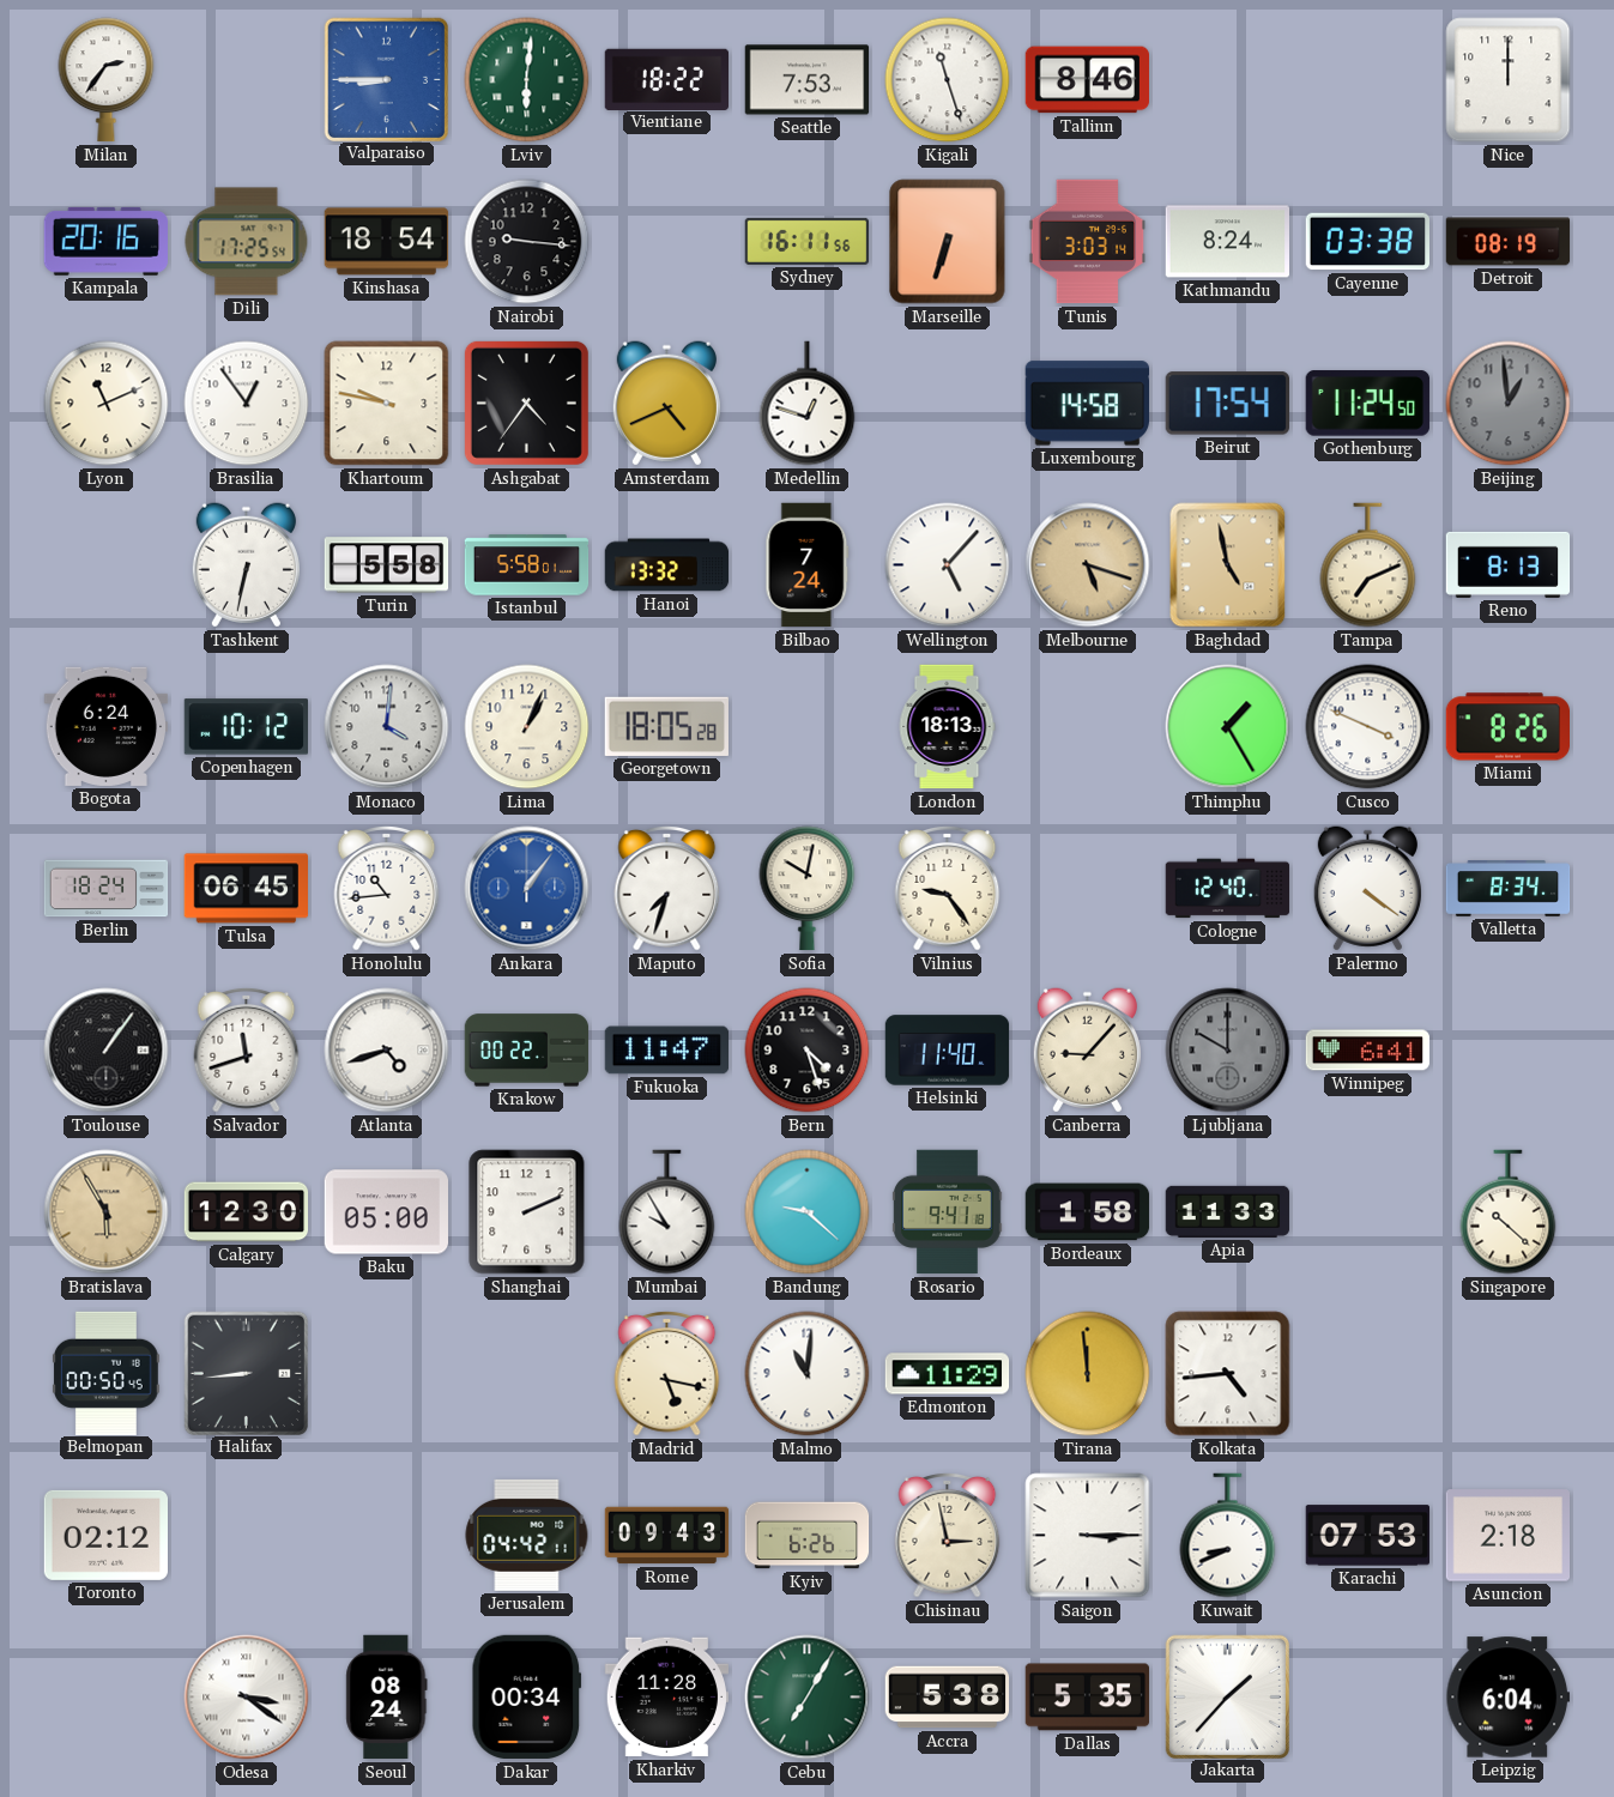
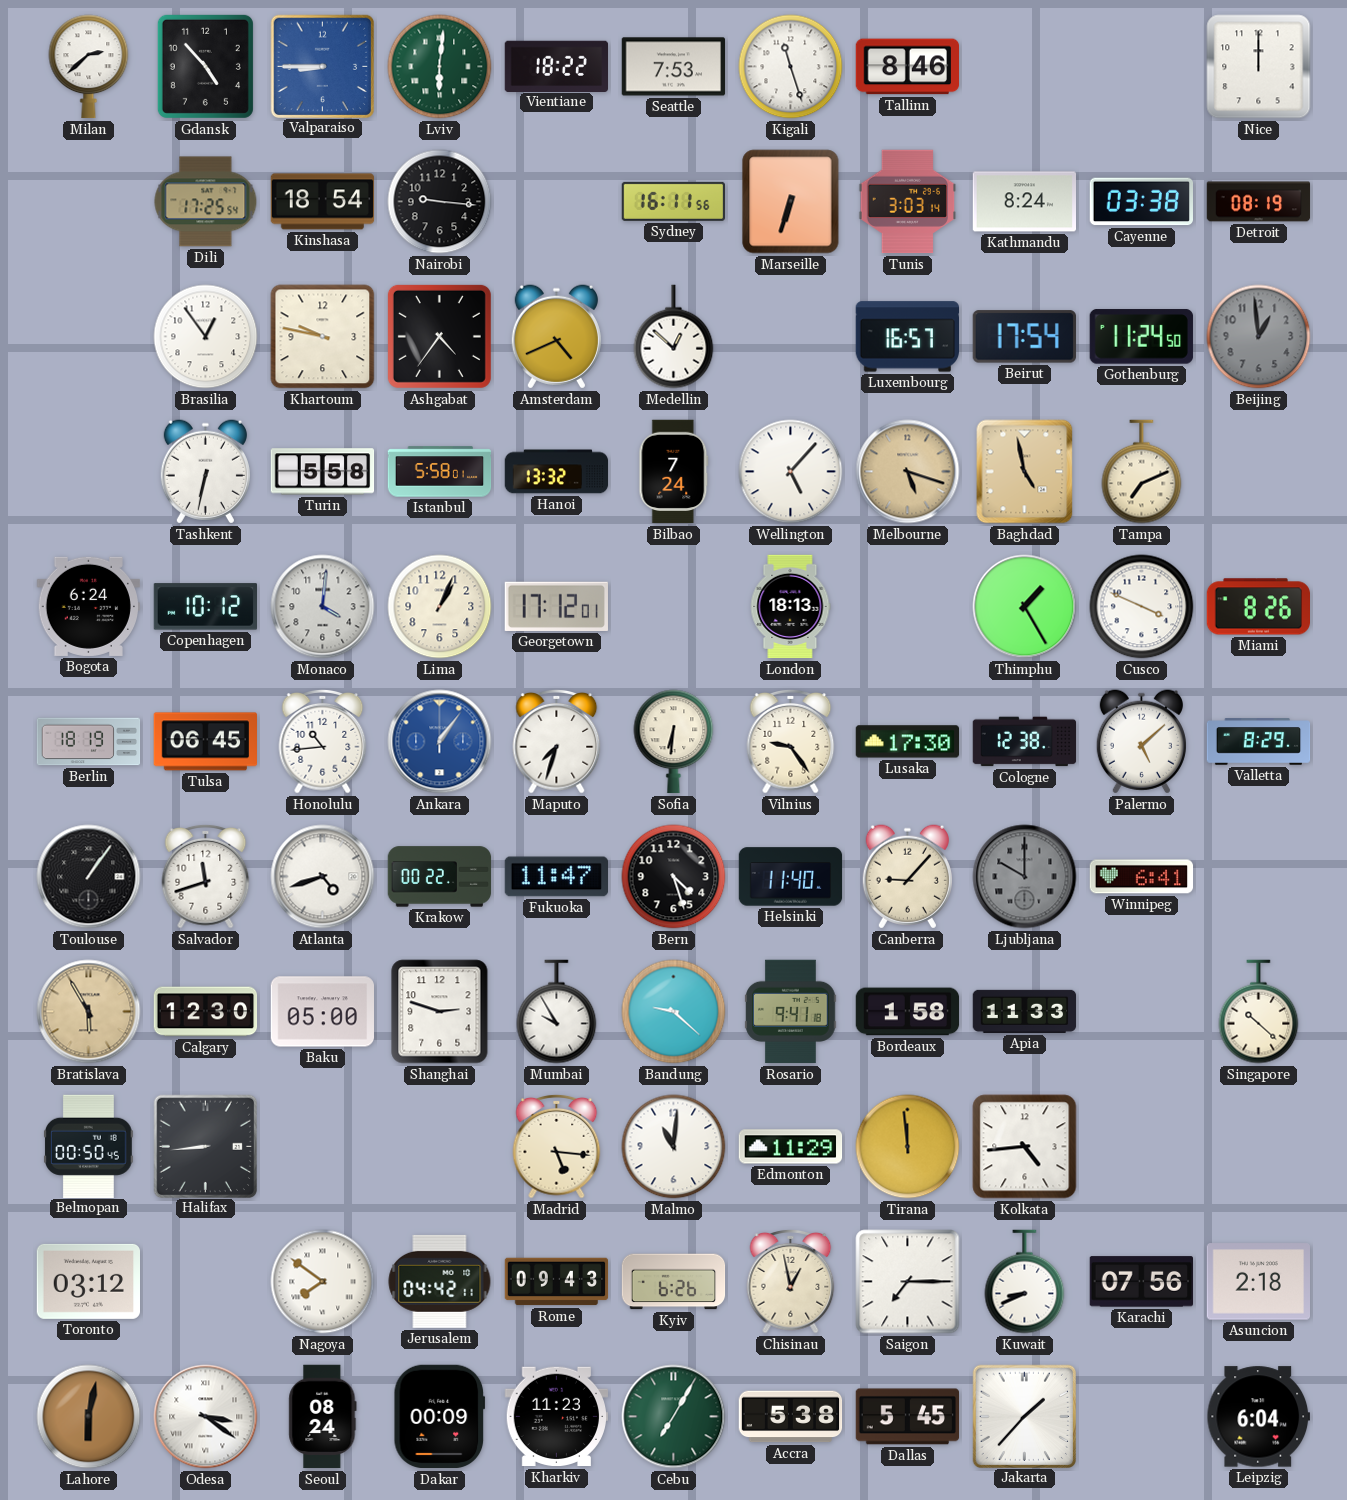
Milan: 2:36 -> 2:38 (89, 67)
Gdansk: none -> 4:53 (205, 66)
Kampala: 20:16 -> none (105, 241)
Lyon: 11:11 -> none (107, 404)
Medellin: 12:48 -> 12:52 (674, 337)
Luxembourg: 14:58 -> 16:57 (907, 337)
Reno: 8:13 -> none (1509, 564)
Georgetown: 18:05 -> 17:12 (556, 606)
Berlin: 18:24 -> 18:19 (89, 742)
Sofia: 10:02 -> 6:31 (674, 742)
Lusaka: none -> 17:30 (908, 742)
Cologne: 12:40 -> 12:38 (1025, 742)
Palermo: 4:21 -> 5:08 (1141, 742)
Valletta: 8:34 -> 8:29 (1259, 742)
Shanghai: 2:11 -> 2:48 (440, 1012)
Madrid: 5:17 -> 5:16 (557, 1147)
Toronto: 02:12 -> 03:12 (88, 1281)
Nagoya: none -> 7:51 (323, 1282)
Chisinau: 2:58 -> 12:58 (791, 1282)
Saigon: 3:15 -> 7:15 (908, 1282)
Karachi: 07:53 -> 07:56 (1141, 1282)
Lahore: none -> 6:02 (89, 1417)
Dakar: 00:34 -> 00:09 (440, 1417)
Kharkiv: 11:28 -> 11:23 (556, 1417)
Dallas: 5:35 -> 5:45 (907, 1417)
